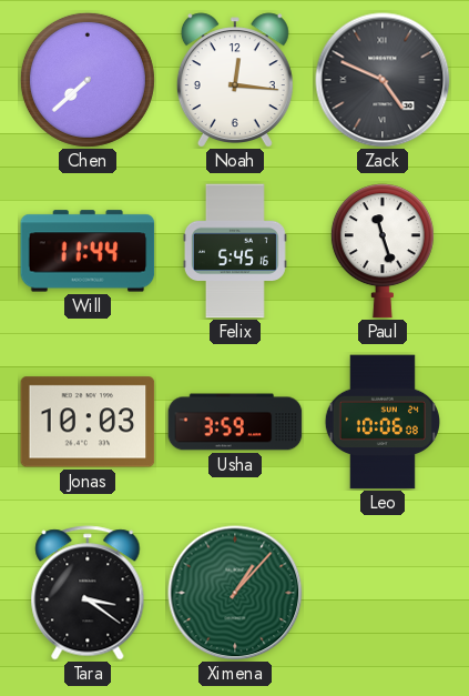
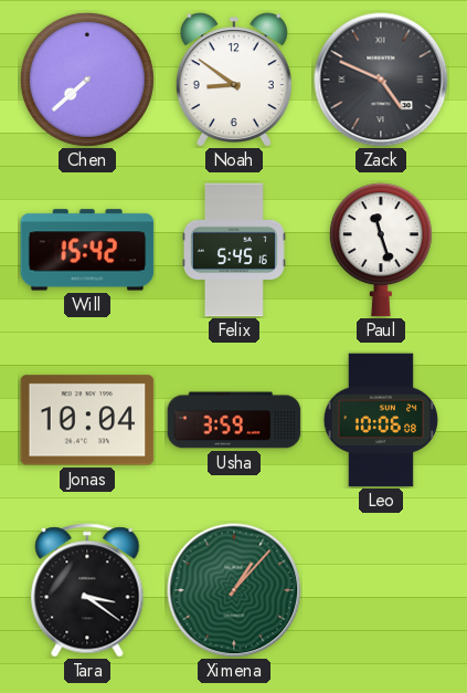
Noah: 12:16 -> 8:51 (234, 80)
Will: 11:44 -> 15:42 (87, 250)
Jonas: 10:03 -> 10:04 (87, 420)
